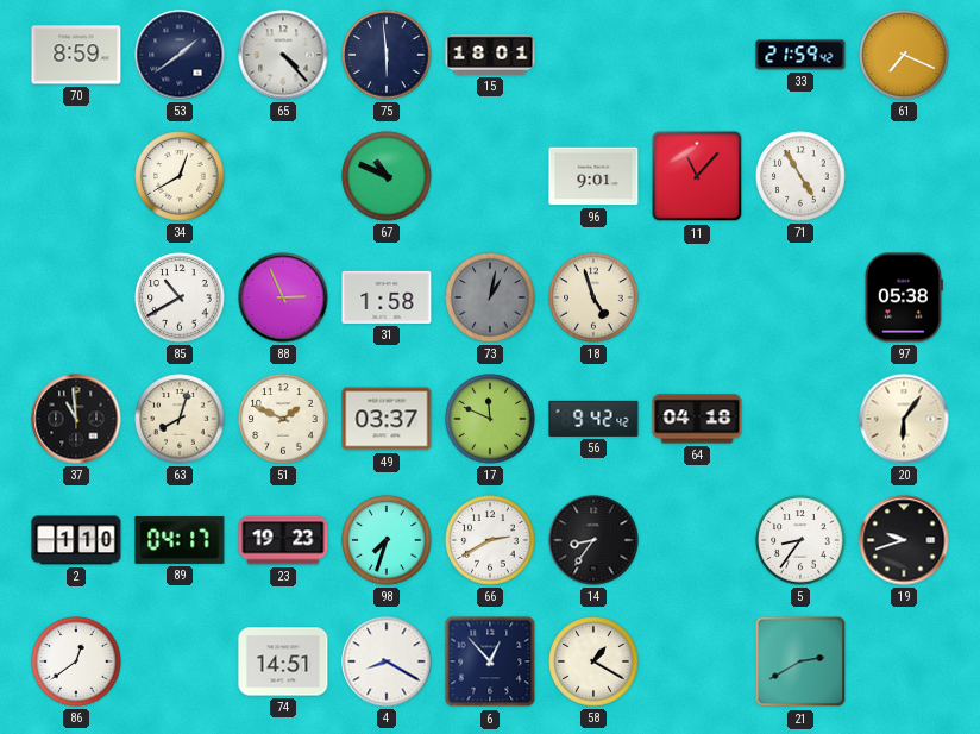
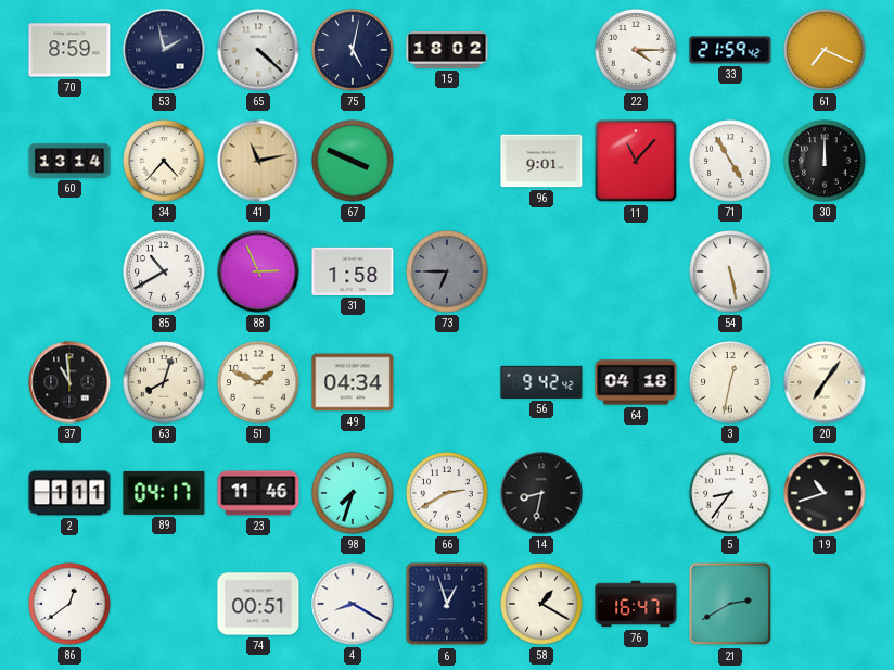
53: 1:39 -> 1:58 (164, 50)
65: 4:23 -> 4:22 (258, 50)
75: 5:59 -> 5:02 (353, 50)
15: 18:01 -> 18:02 (447, 50)
22: none -> 4:15 (636, 50)
60: none -> 13:14 (69, 161)
34: 12:40 -> 4:37 (164, 161)
41: none -> 11:13 (258, 161)
67: 10:49 -> 3:49 (353, 161)
30: none -> 12:00 (825, 161)
73: 1:02 -> 6:45 (447, 271)
18: 4:57 -> none (593, 297)
54: none -> 5:28 (730, 271)
97: 05:38 -> none (904, 297)
49: 03:37 -> 04:34 (353, 382)
17: 11:49 -> none (490, 419)
3: none -> 12:32 (730, 382)
20: 6:06 -> 7:06 (825, 382)
2: 1:10 -> 1:11 (69, 493)
23: 19:23 -> 11:46 (258, 493)
14: 8:36 -> 8:32 (541, 493)
19: 9:42 -> 10:42 (825, 493)
74: 14:51 -> 00:51 (258, 604)
6: 12:53 -> 12:57 (447, 604)
76: none -> 16:47 (636, 604)
